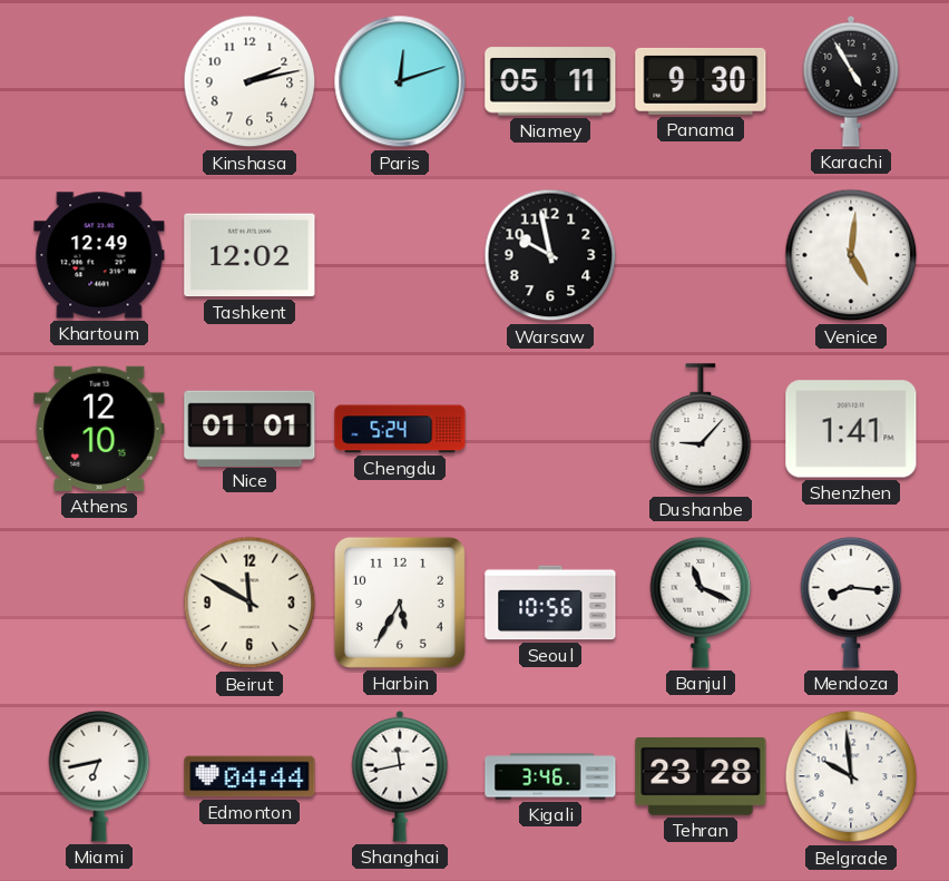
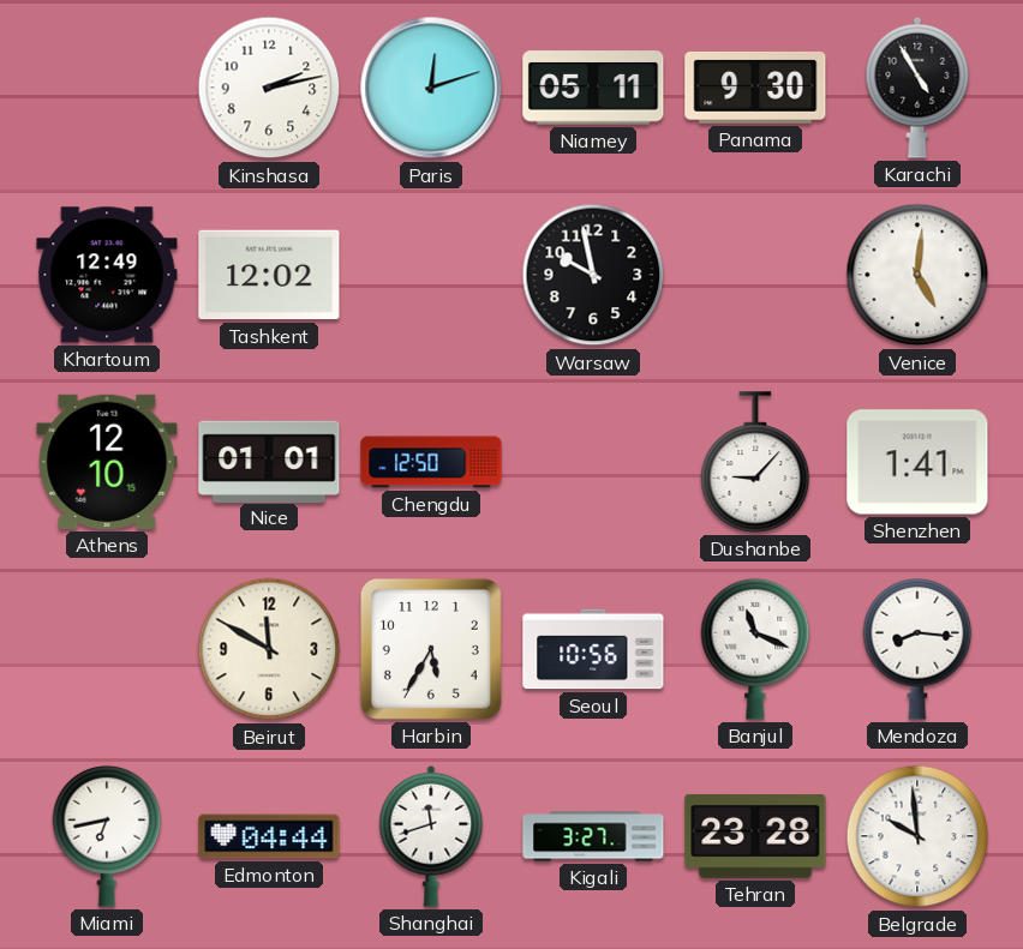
Chengdu: 5:24 -> 12:50 (431, 462)
Shanghai: 11:43 -> 11:42 (431, 836)
Kigali: 3:46 -> 3:27 (593, 836)
